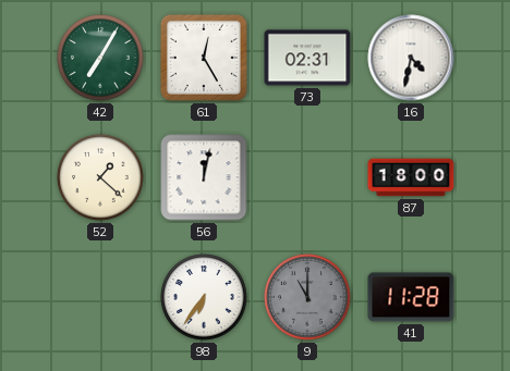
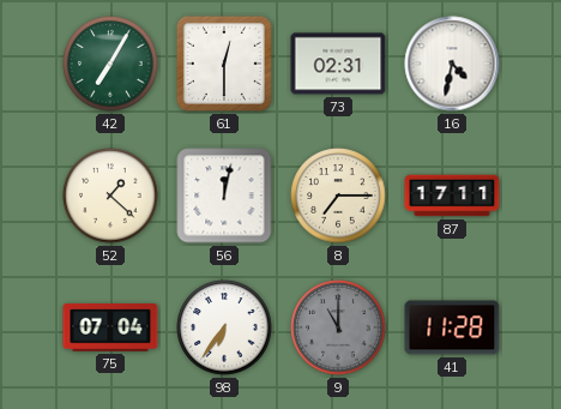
61: 12:25 -> 12:30 (224, 64)
8: none -> 7:15 (338, 196)
87: 18:00 -> 17:11 (452, 196)
75: none -> 07:04 (110, 327)
